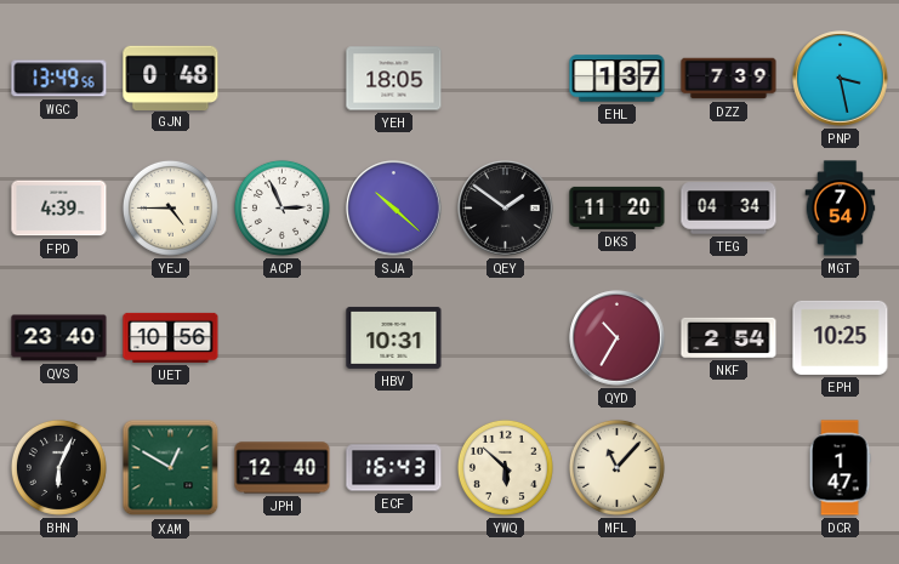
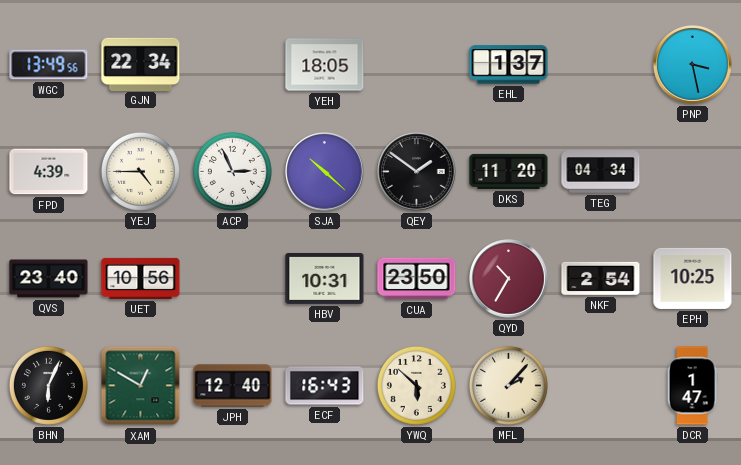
GJN: 0:48 -> 22:34 (141, 64)
DZZ: 7:39 -> none (729, 79)
MGT: 7:54 -> none (841, 209)
CUA: none -> 23:50 (417, 279)
MFL: 11:07 -> 2:07 (508, 385)
